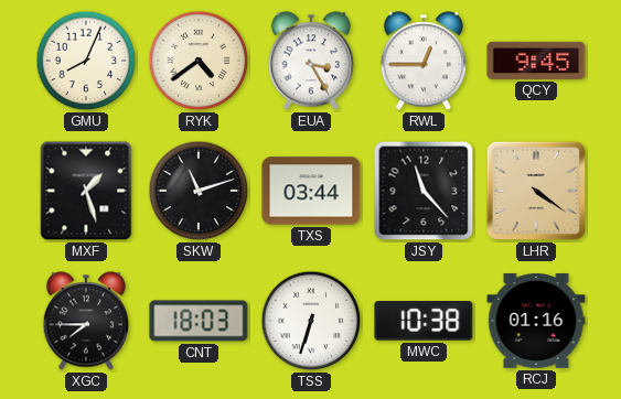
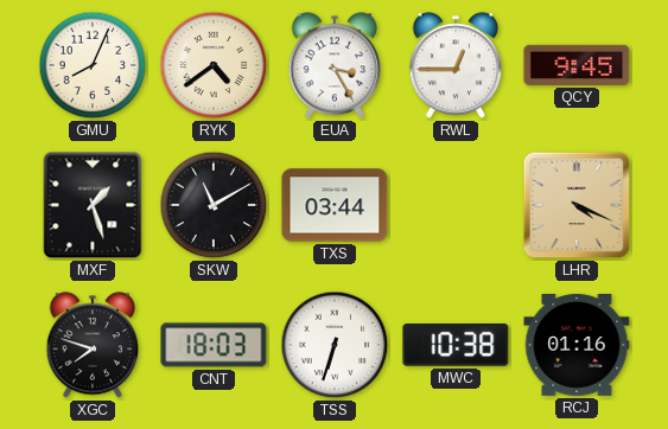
SKW: 11:12 -> 11:10 (214, 205)
JSY: 11:23 -> none (424, 191)
LHR: 4:21 -> 4:19 (577, 205)
XGC: 7:45 -> 7:48 (93, 345)
